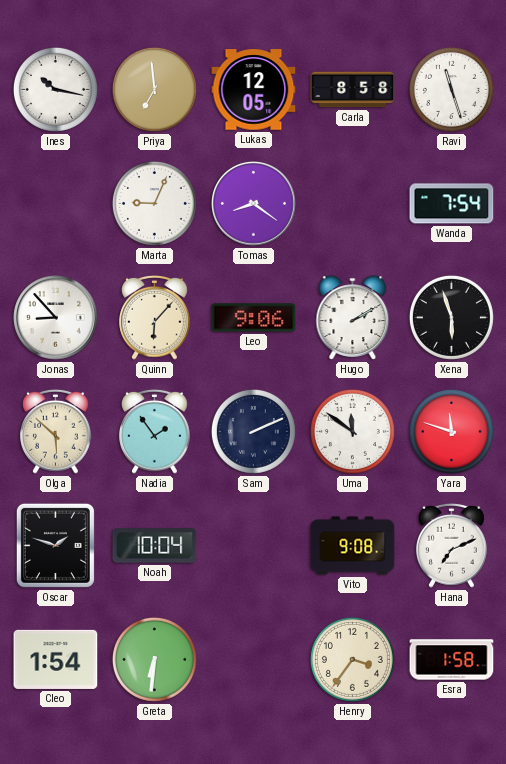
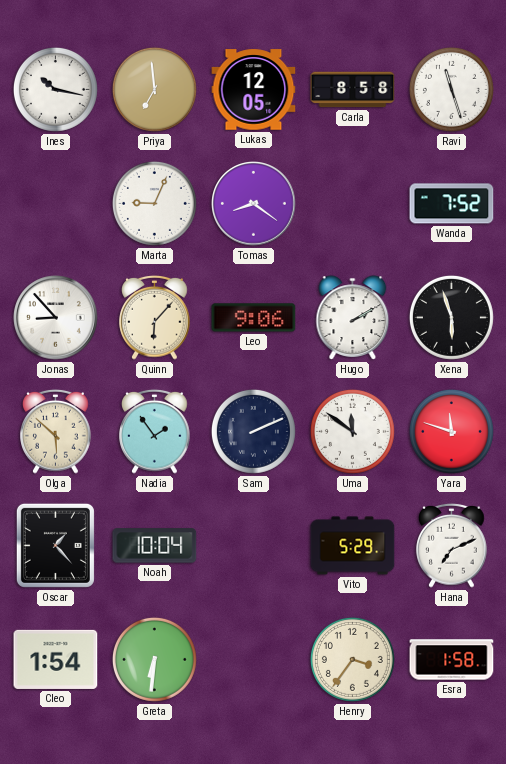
Wanda: 7:54 -> 7:52 (452, 204)
Oscar: 1:48 -> 1:23 (55, 545)
Vito: 9:08 -> 5:29 (353, 546)
